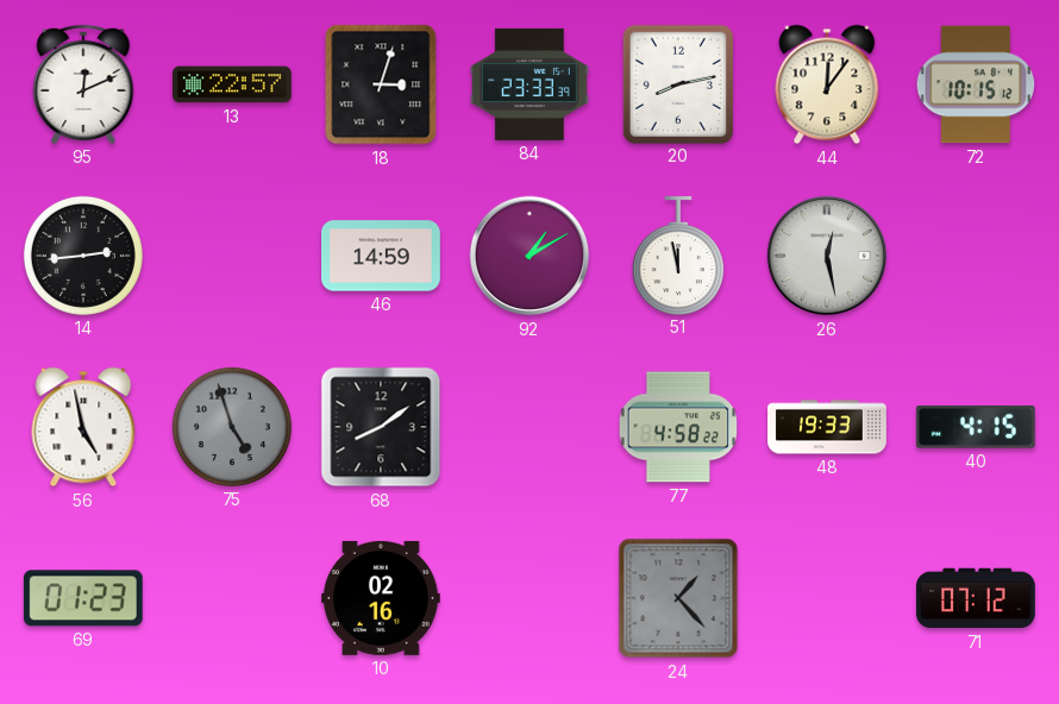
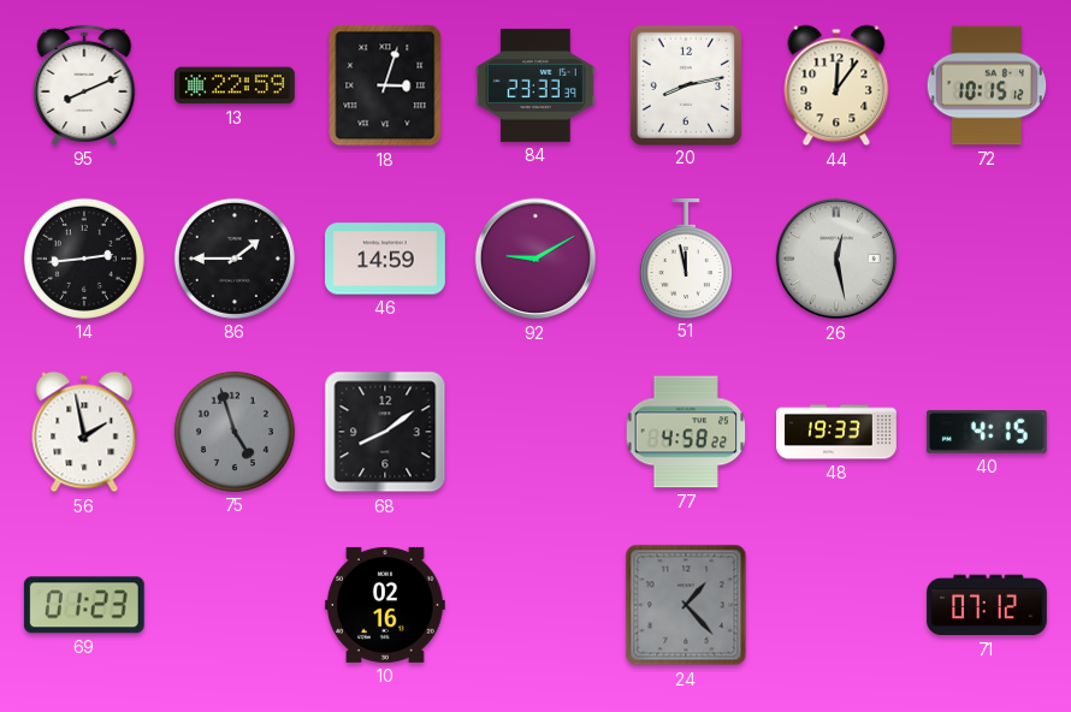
95: 12:11 -> 8:11 (84, 85)
13: 22:57 -> 22:59 (235, 85)
86: none -> 1:45 (235, 259)
92: 1:10 -> 9:10 (535, 259)
56: 4:58 -> 1:58 (84, 432)
